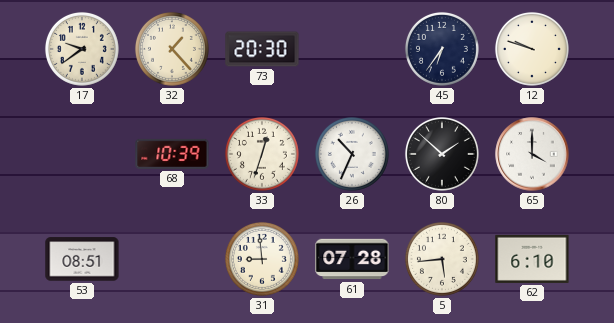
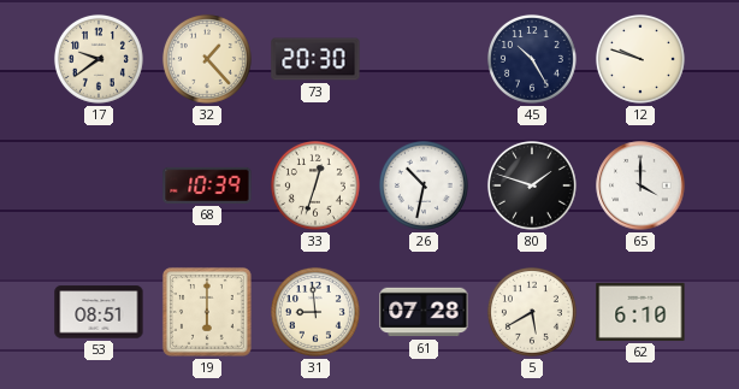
45: 6:36 -> 10:25 (532, 59)
26: 10:34 -> 10:32 (424, 185)
80: 1:52 -> 1:48 (532, 185)
19: none -> 6:00 (207, 312)
5: 5:44 -> 5:40 (532, 312)
